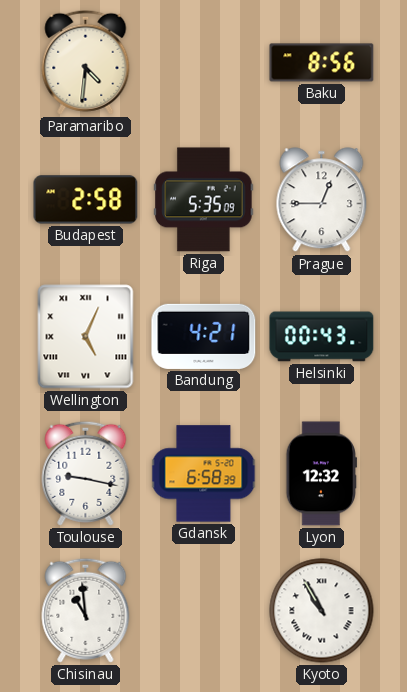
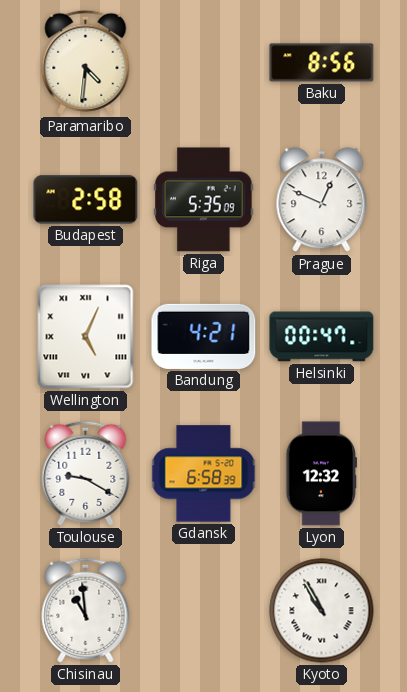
Prague: 12:45 -> 12:49 (322, 200)
Helsinki: 00:43 -> 00:47 (322, 337)
Toulouse: 9:17 -> 9:20 (86, 473)
